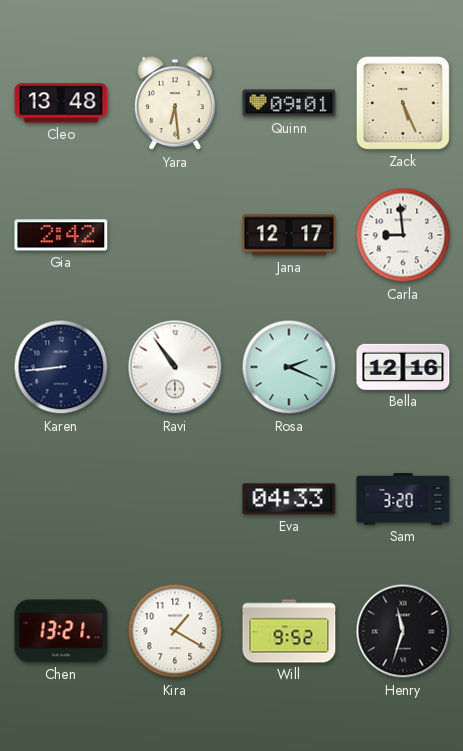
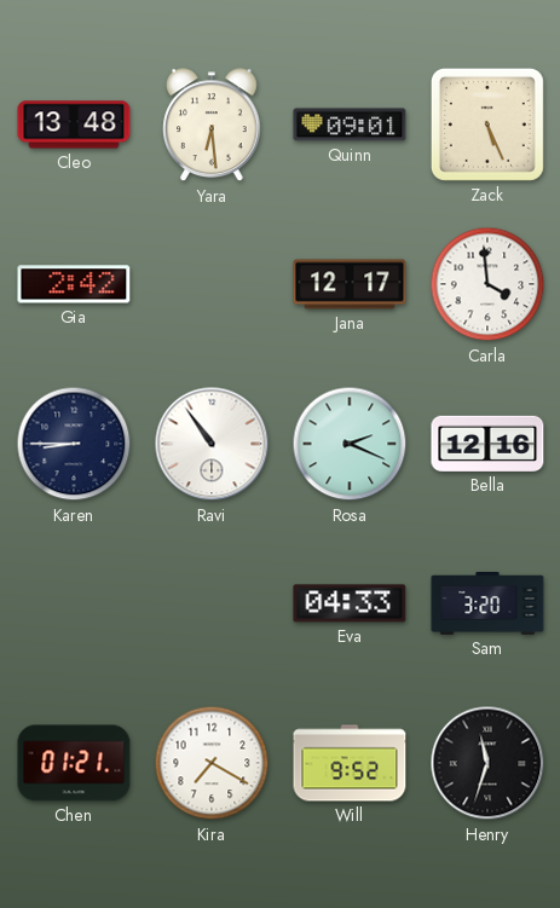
Carla: 8:59 -> 3:59 (487, 284)
Karen: 8:44 -> 8:45 (74, 444)
Chen: 13:21 -> 01:21 (74, 763)
Kira: 1:20 -> 7:20 (212, 763)
